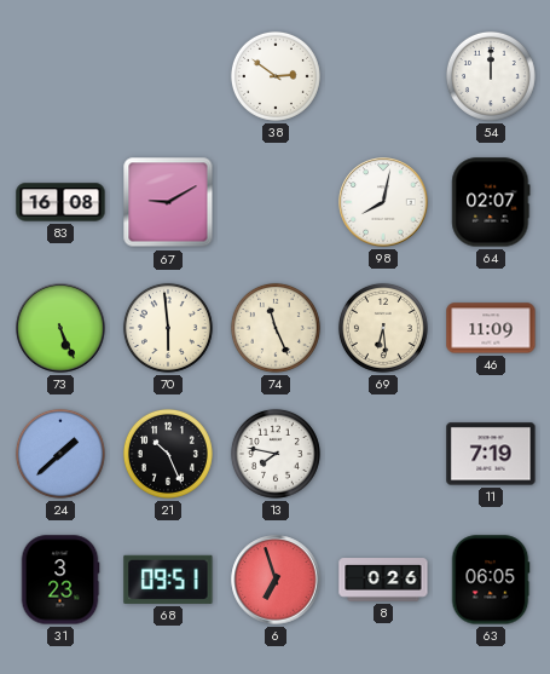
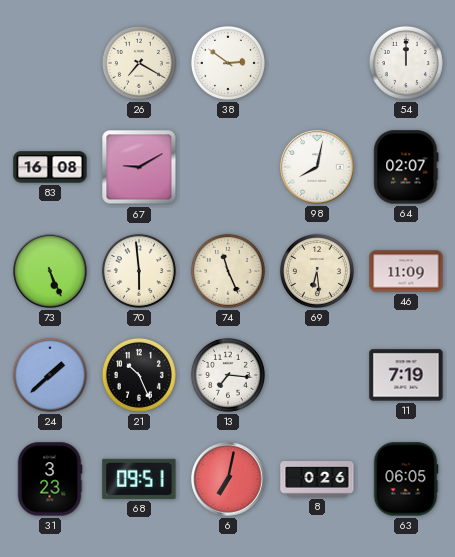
26: none -> 7:20 (139, 63)
13: 7:47 -> 7:16 (228, 375)
6: 6:57 -> 7:02 (228, 479)
